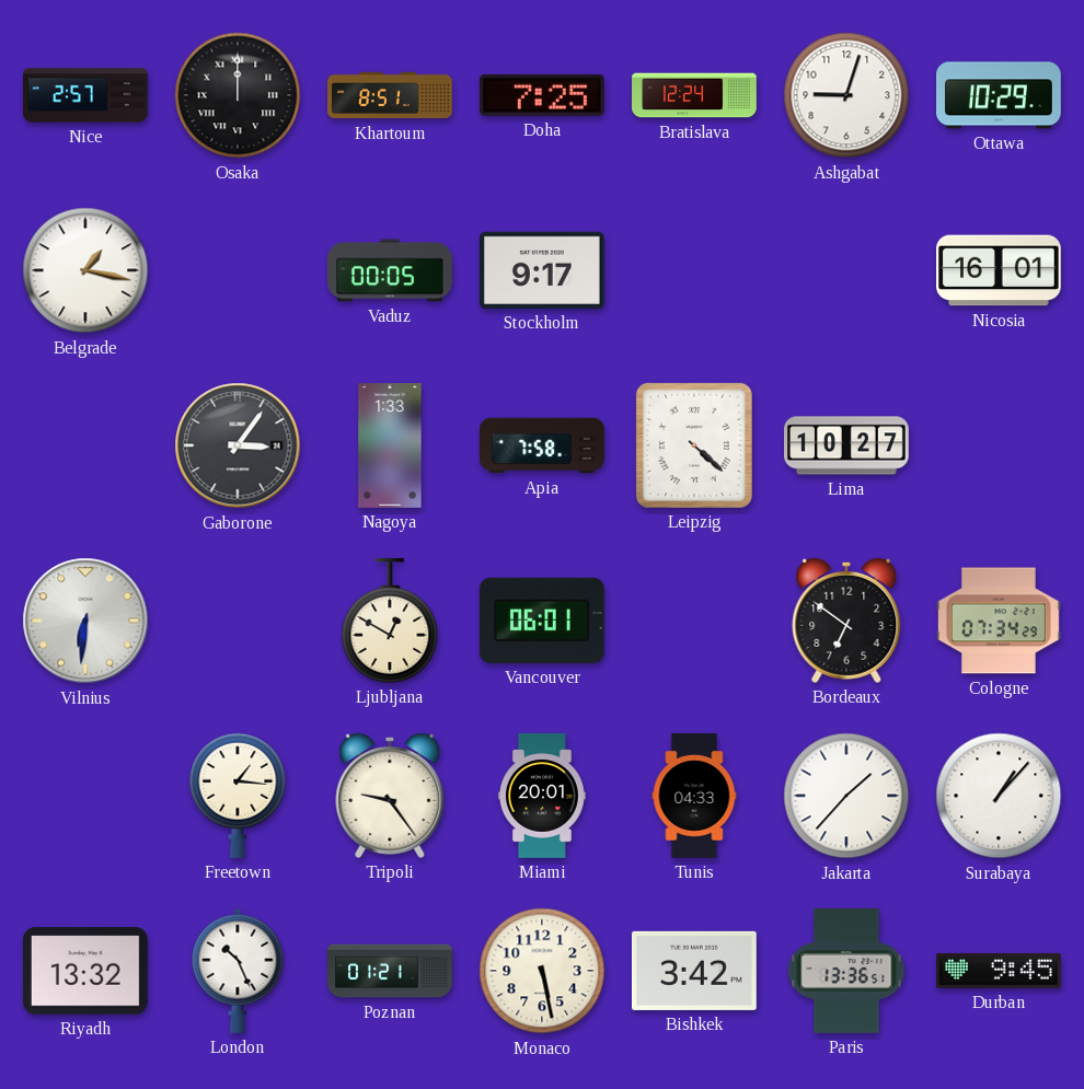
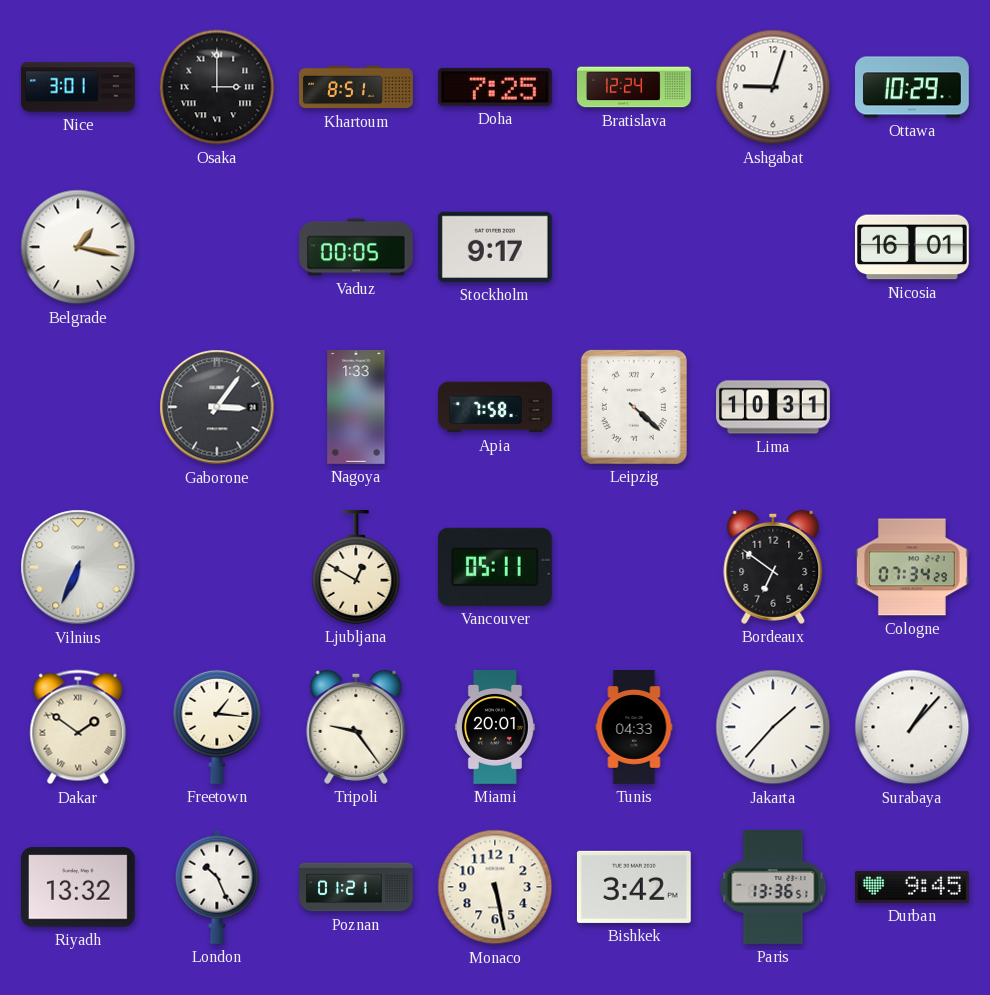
Nice: 2:57 -> 3:01 (78, 87)
Osaka: 12:00 -> 3:00 (217, 87)
Lima: 10:27 -> 10:31 (774, 407)
Vilnius: 6:31 -> 6:34 (78, 567)
Vancouver: 06:01 -> 05:11 (495, 567)
Dakar: none -> 1:51 (78, 727)
